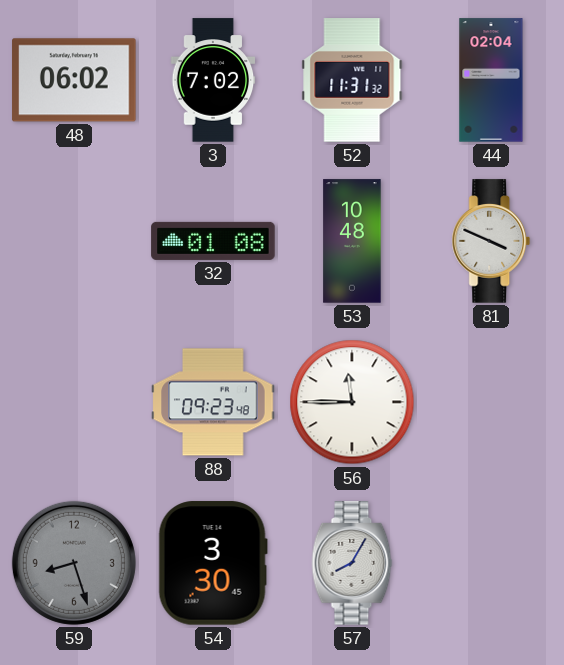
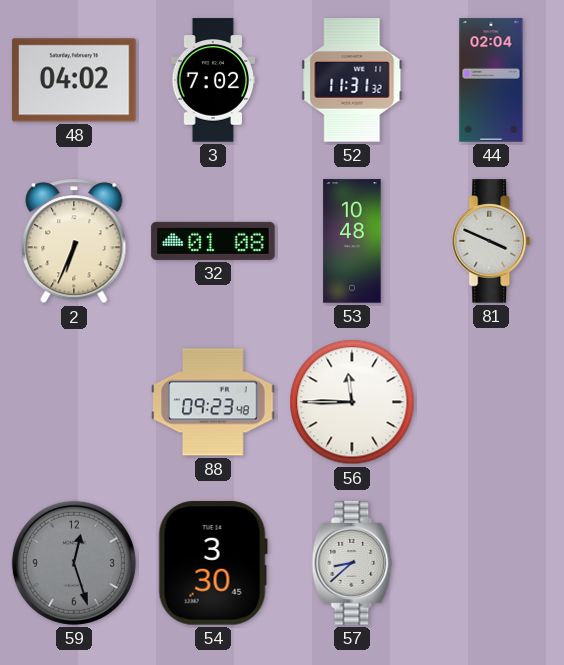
48: 06:02 -> 04:02 (74, 80)
2: none -> 6:34 (74, 241)
59: 8:27 -> 12:27 (74, 563)
57: 8:05 -> 8:38 (352, 563)
